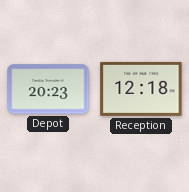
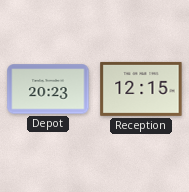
Reception: 12:18 -> 12:15 (141, 89)
